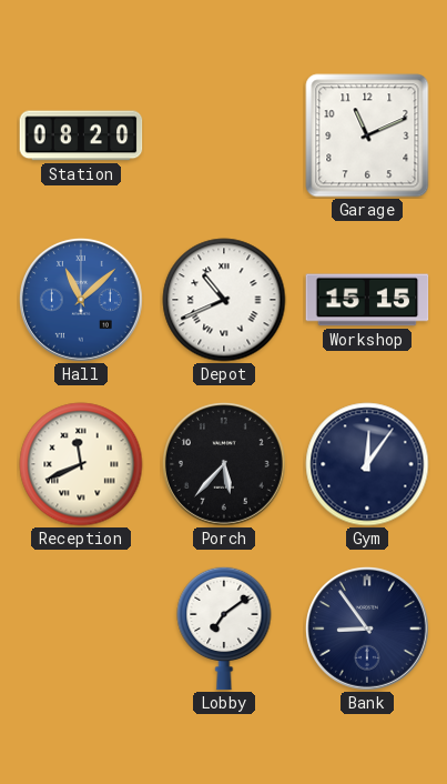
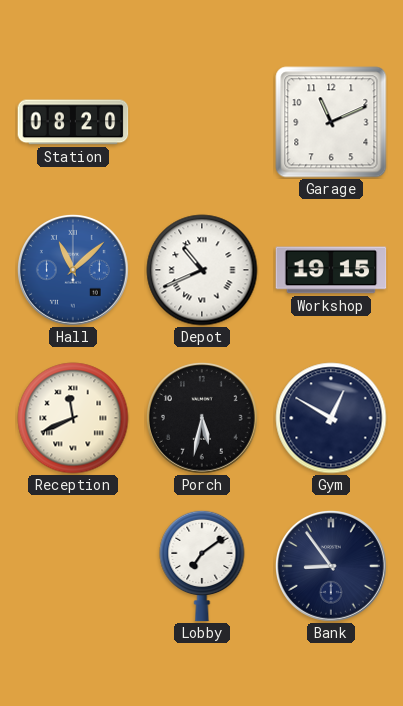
Workshop: 15:15 -> 19:15 (331, 270)
Porch: 5:37 -> 5:32 (202, 418)
Gym: 12:06 -> 12:50 (331, 418)
